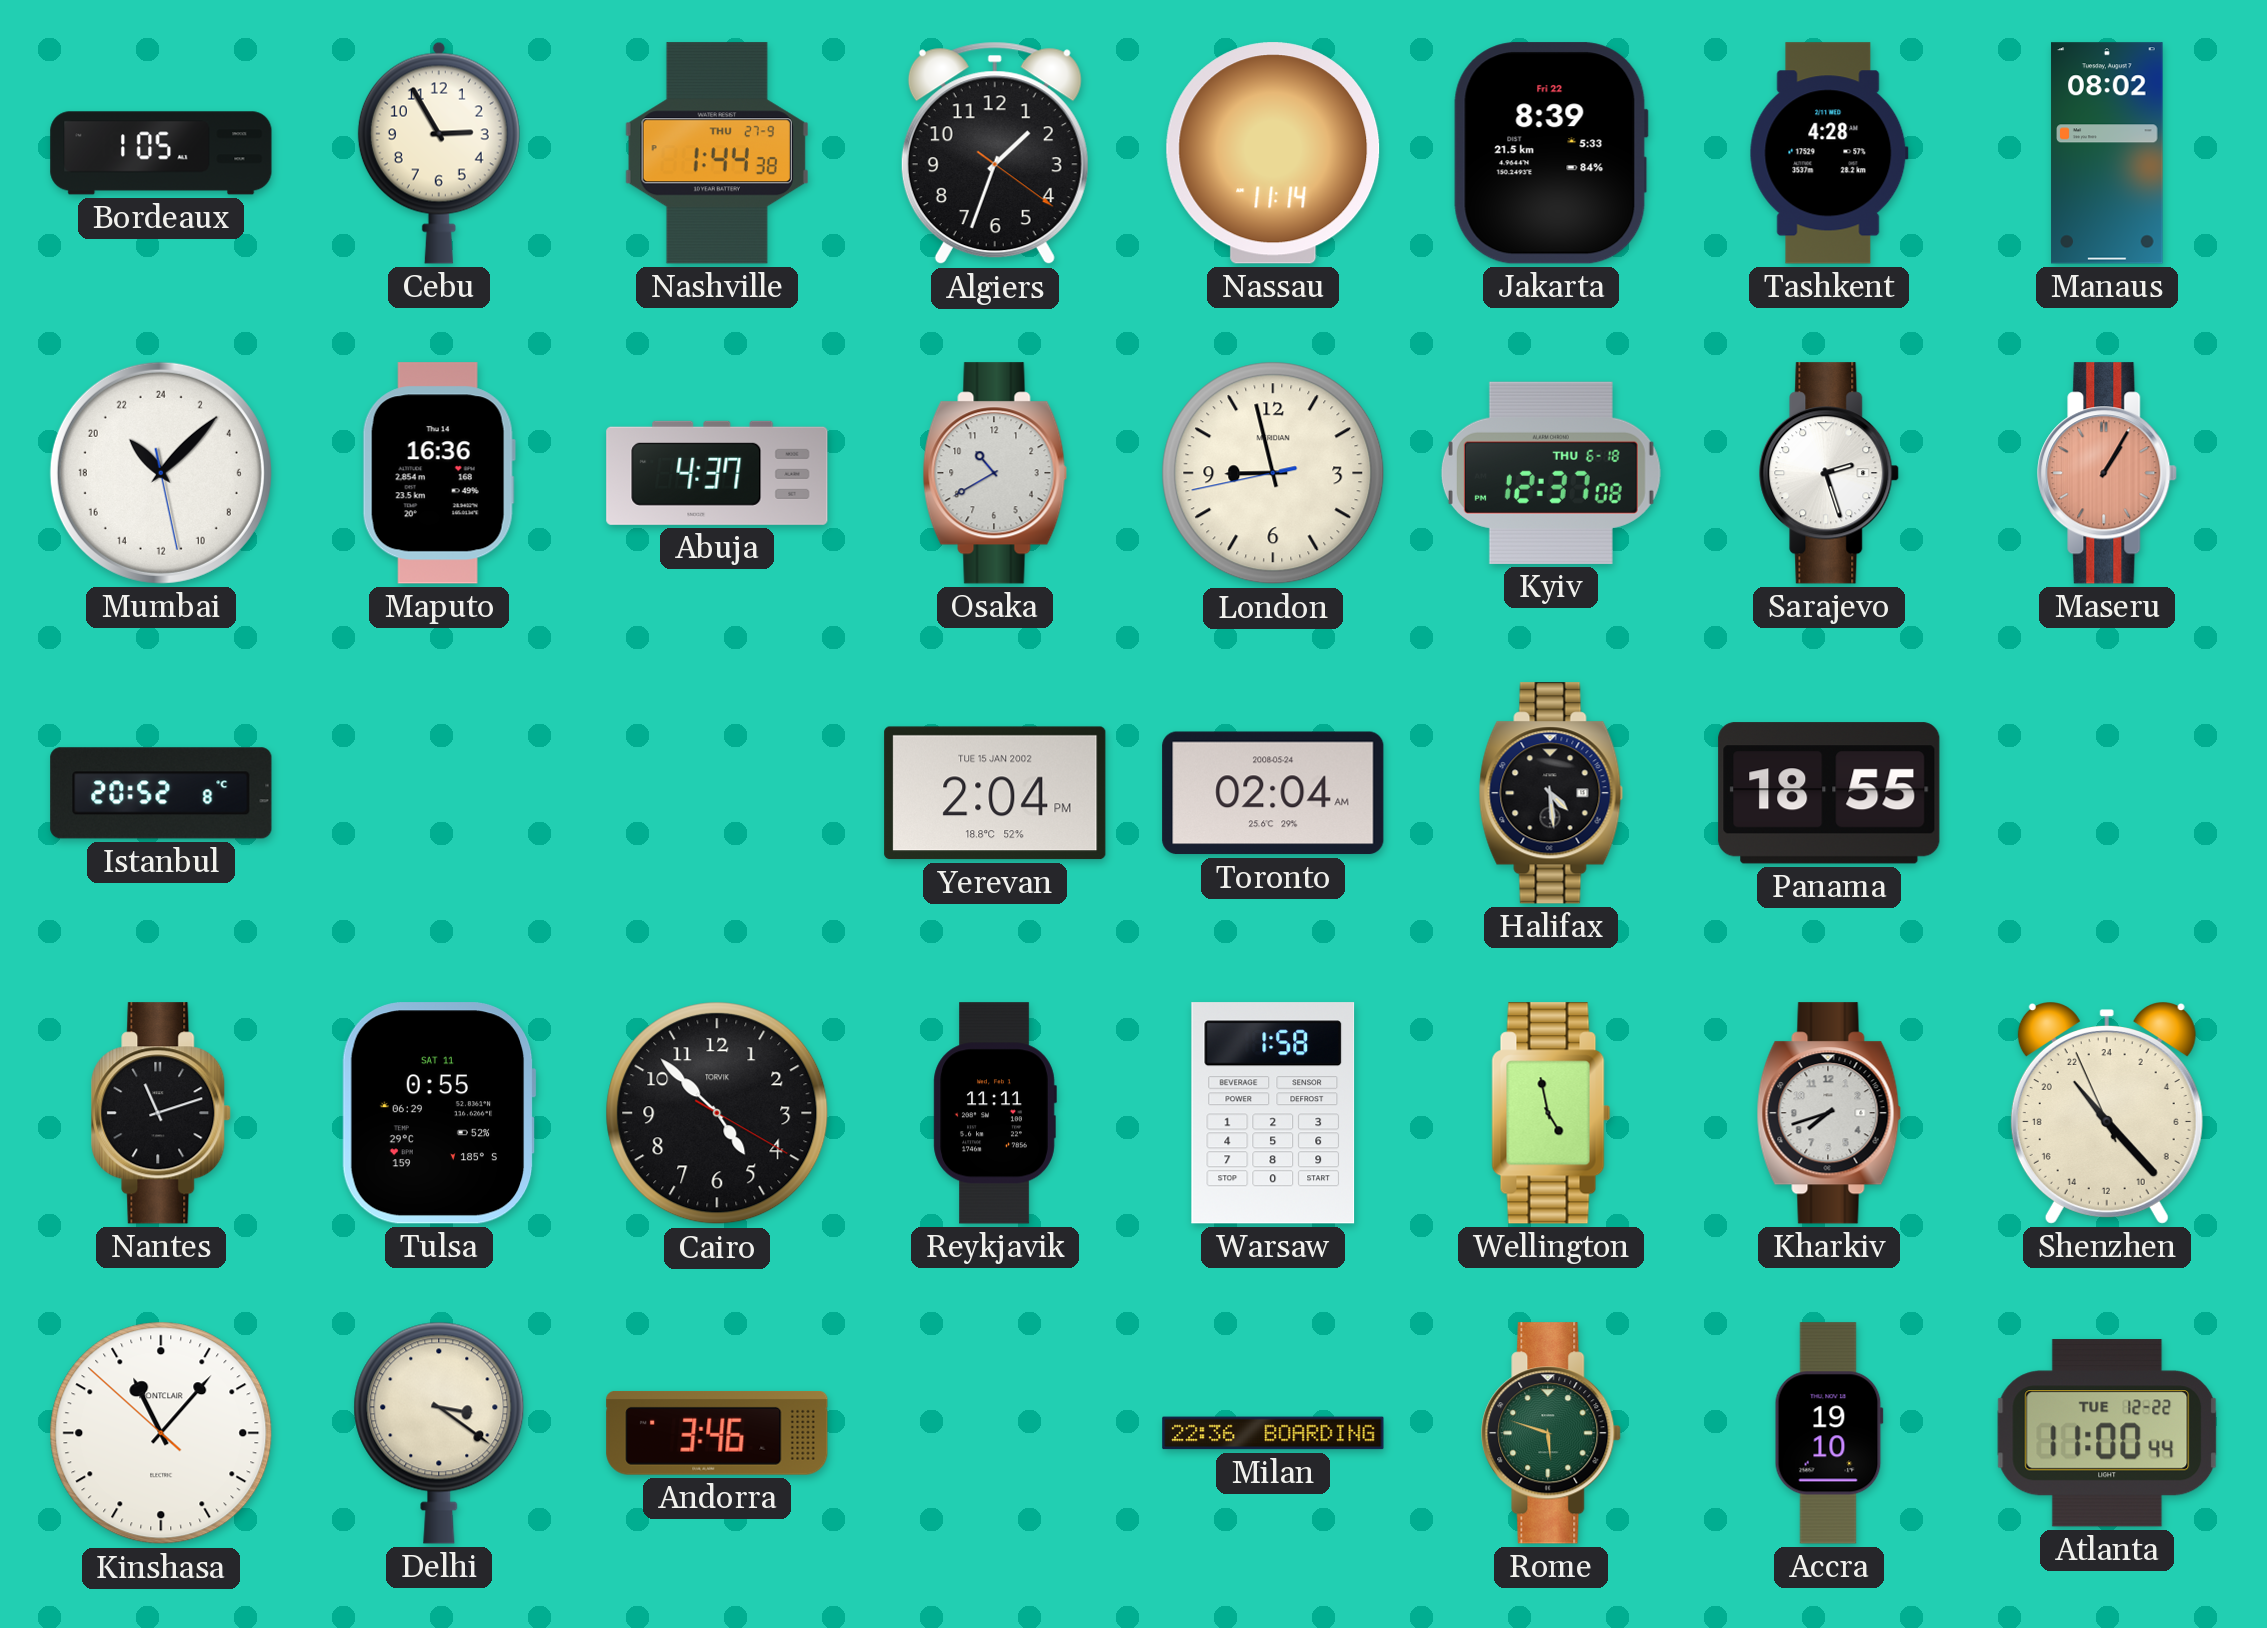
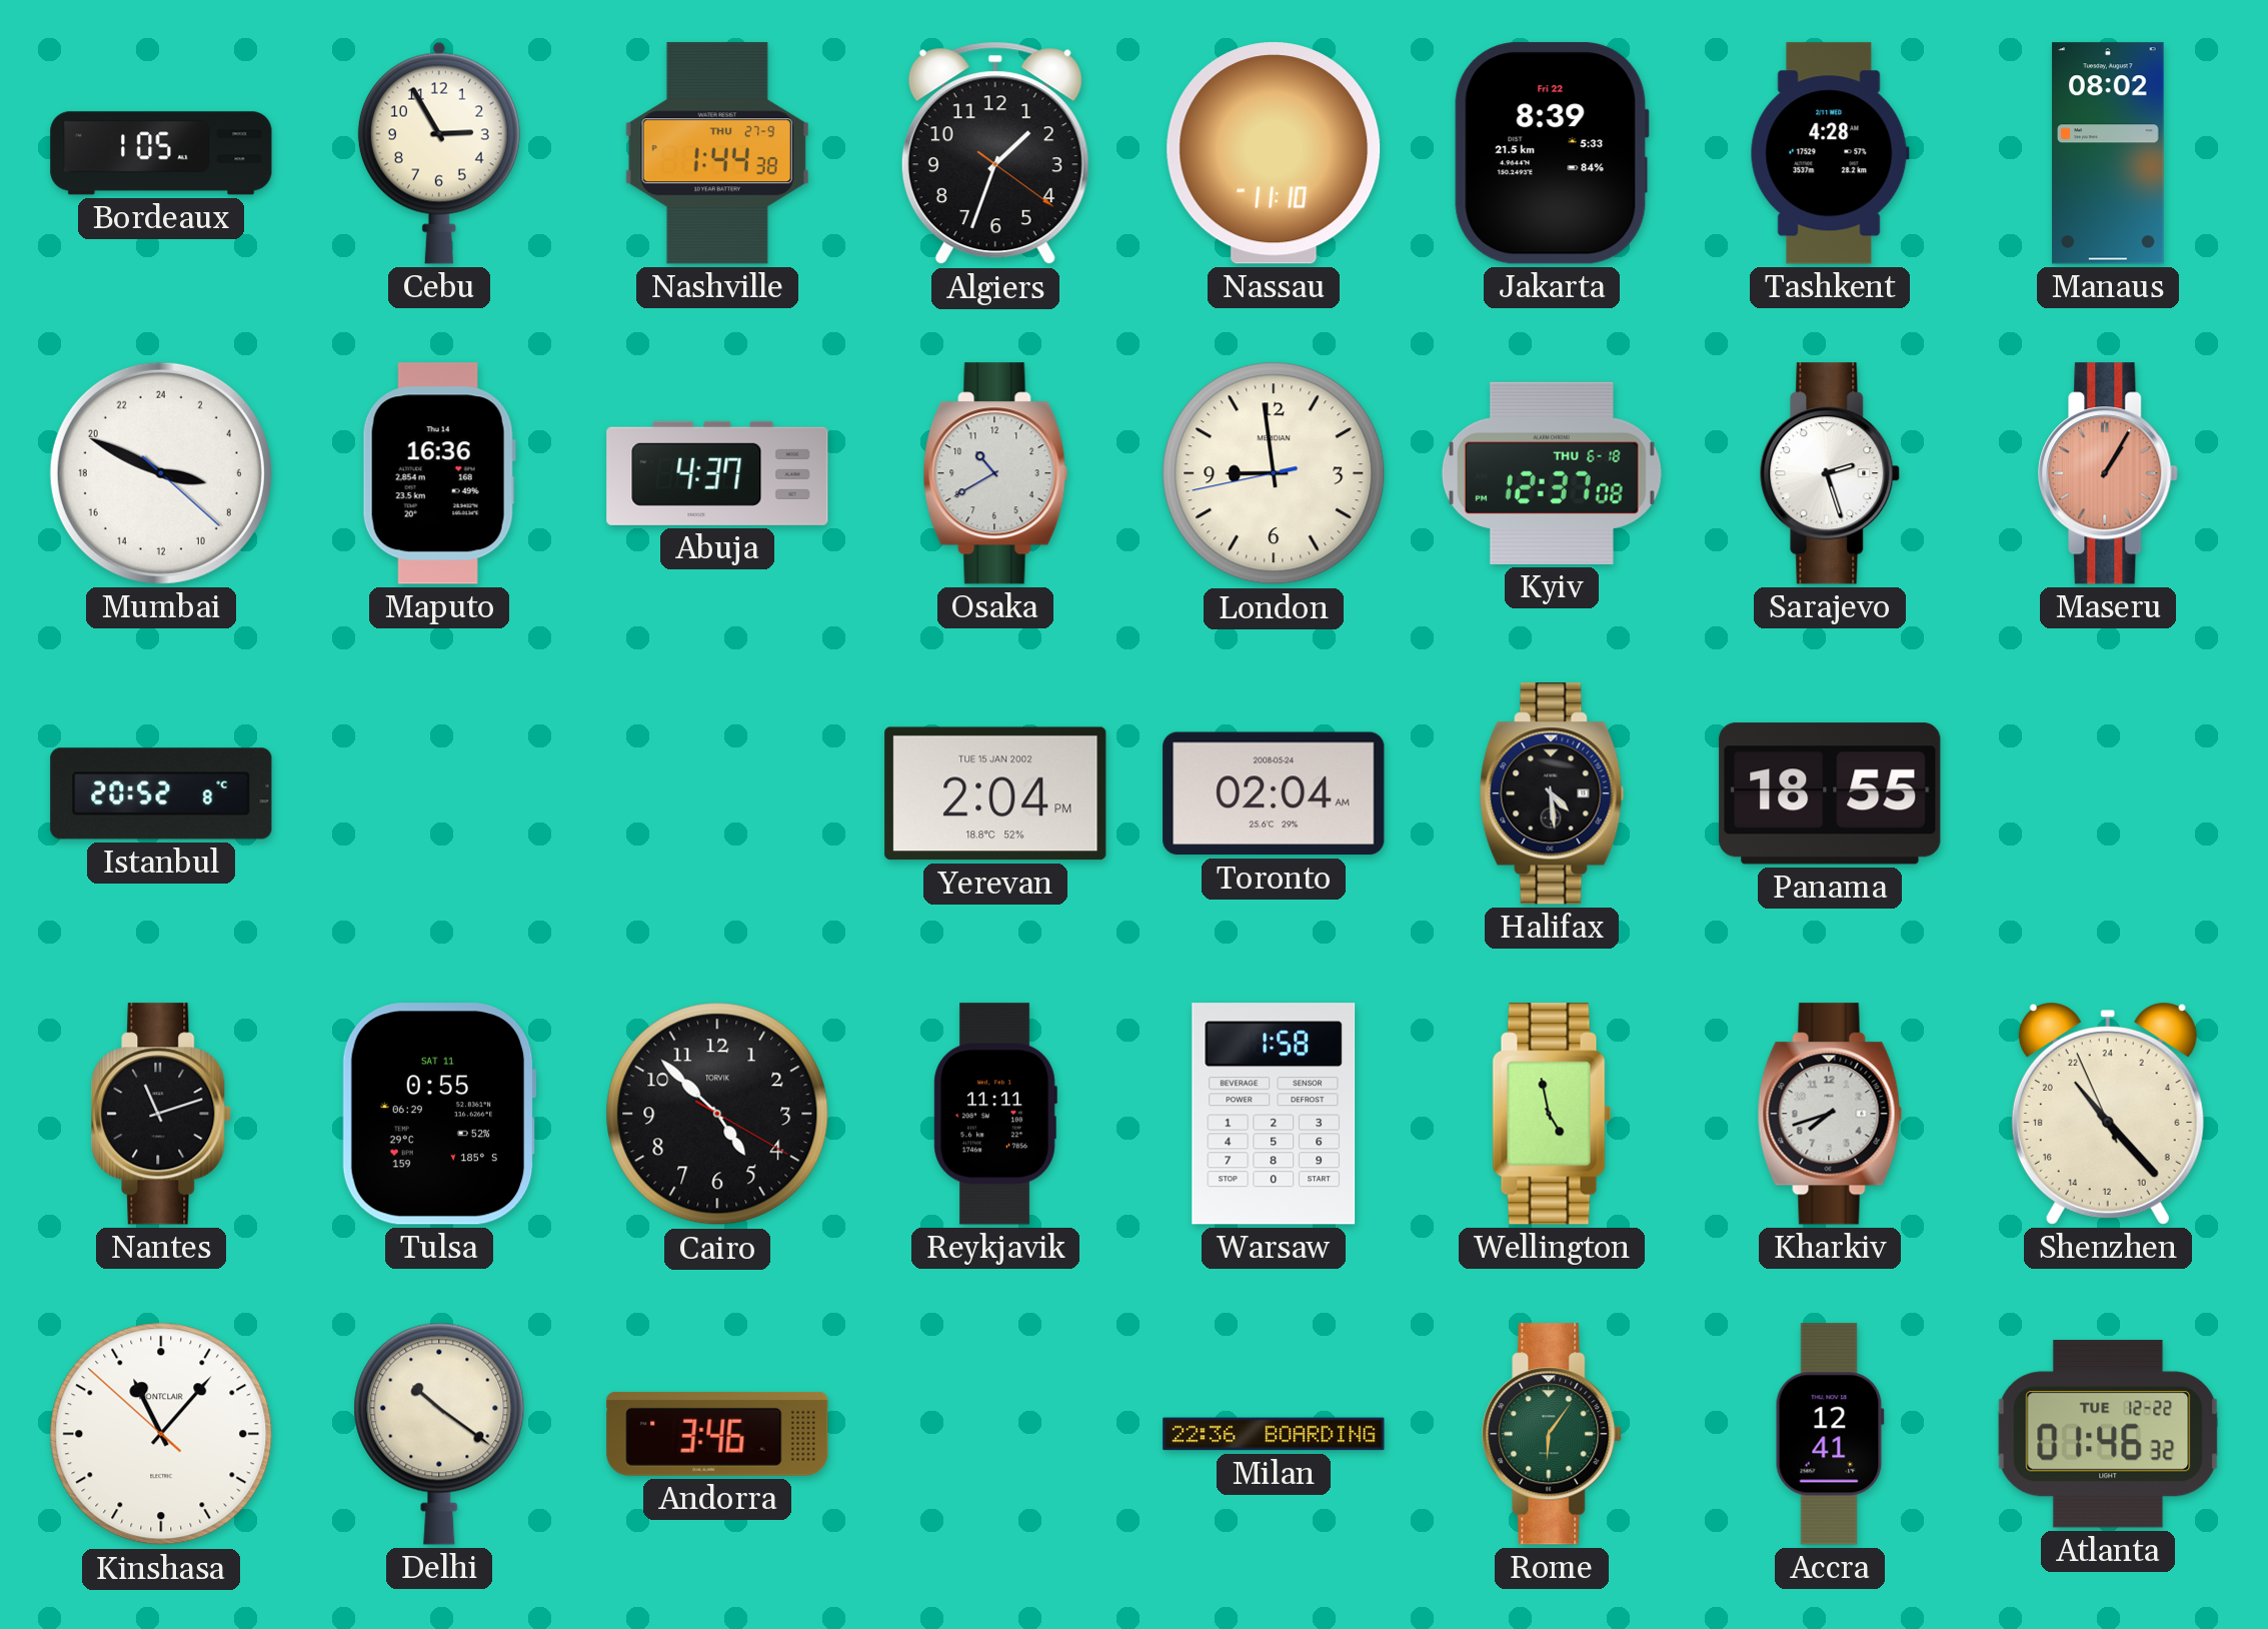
Nassau: 11:14 -> 11:10 (1274, 153)
Mumbai: 21:07 -> 6:49 (161, 473)
London: 8:57 -> 8:58 (1274, 473)
Delhi: 3:21 -> 10:21 (439, 1434)
Rome: 5:48 -> 6:06 (1553, 1434)
Accra: 19:10 -> 12:41 (1830, 1434)
Atlanta: 11:00 -> 01:46 (2108, 1434)
